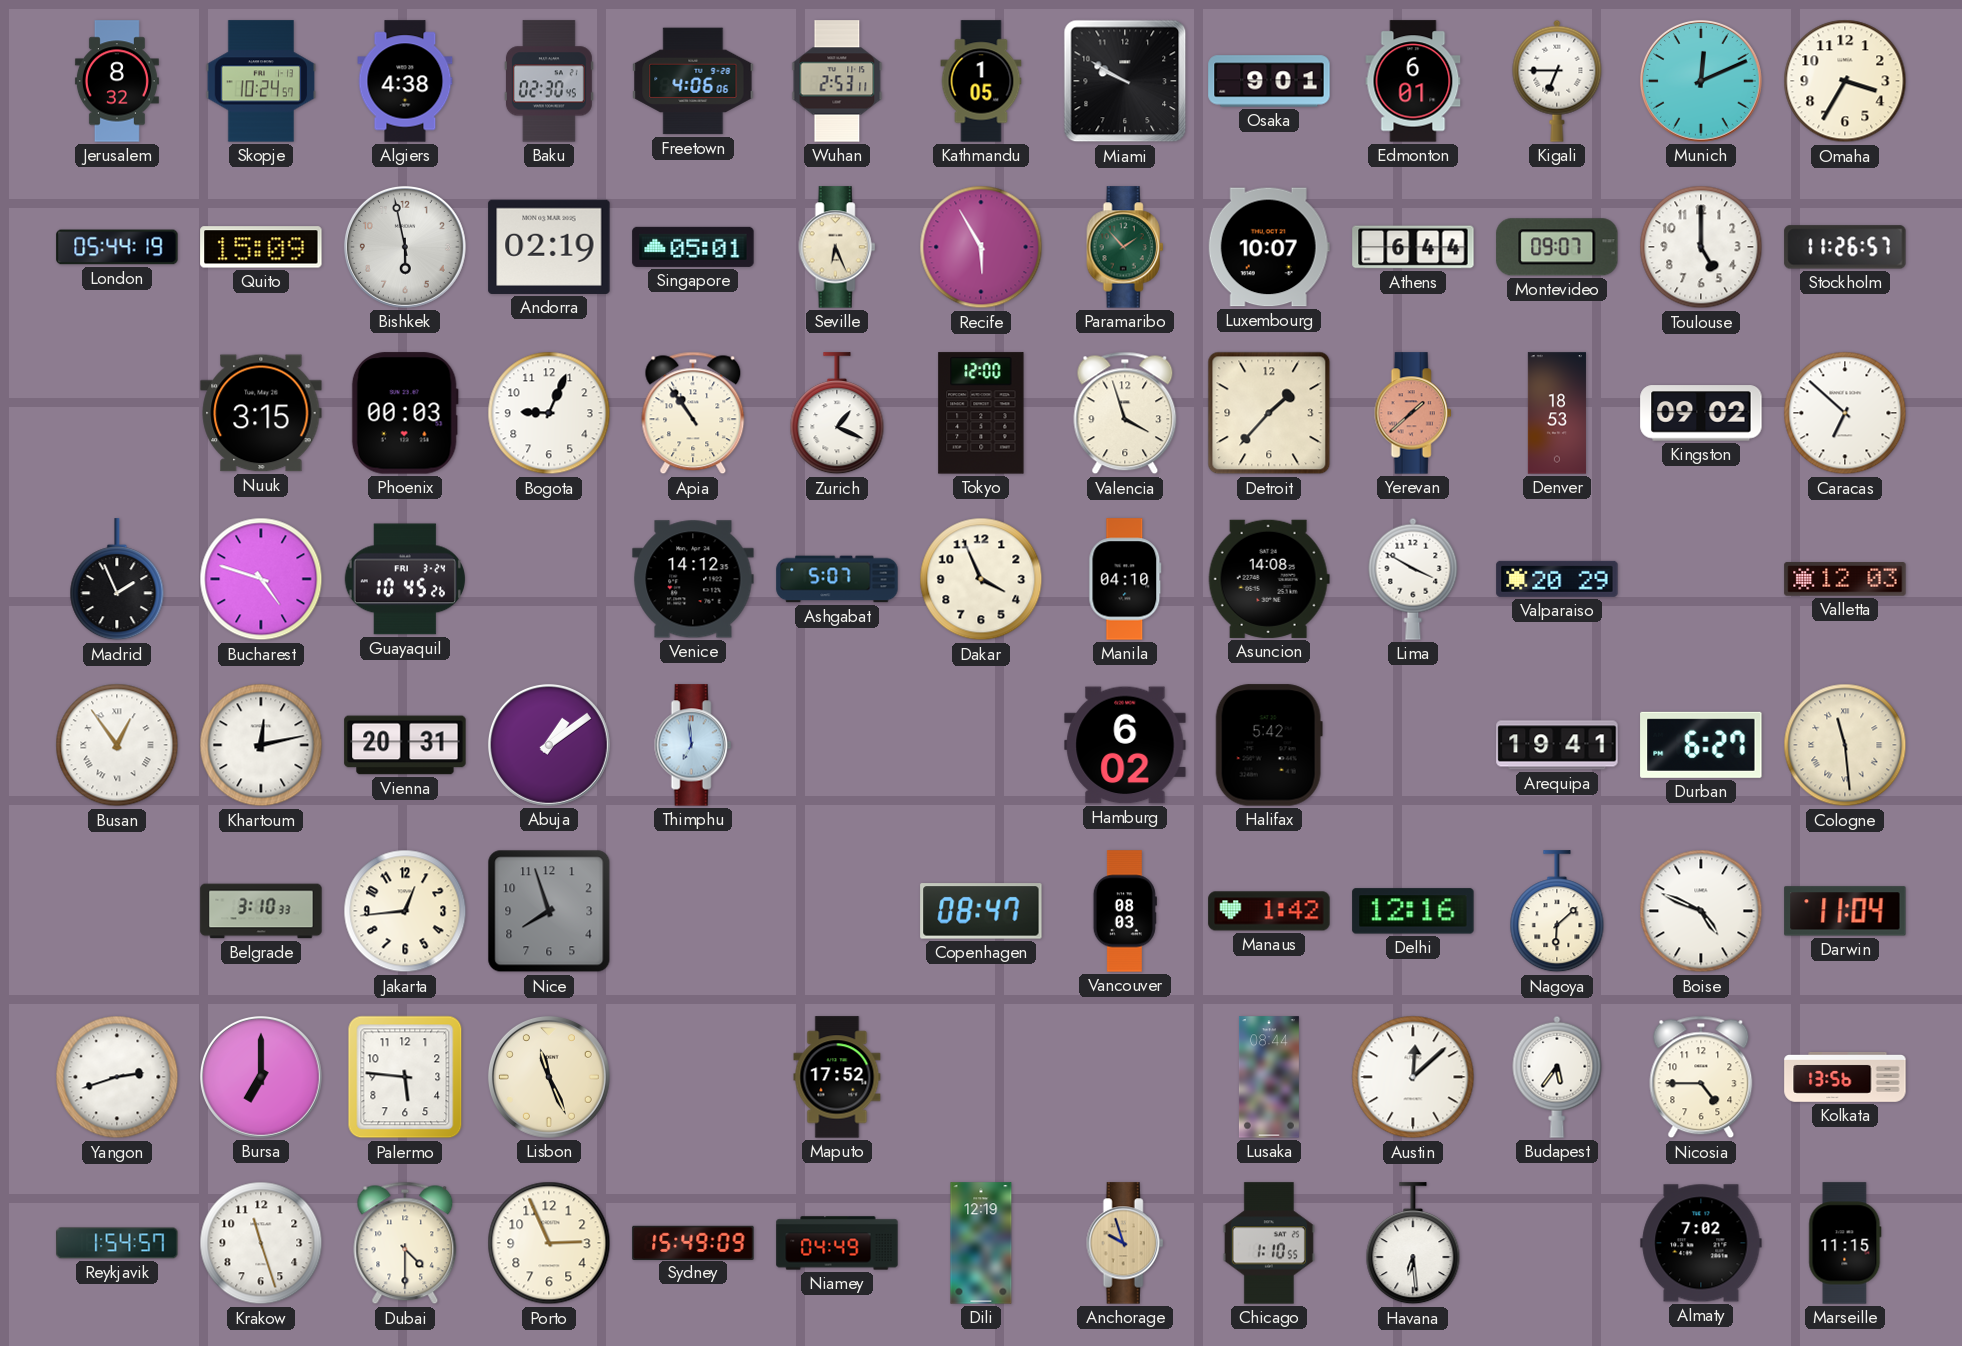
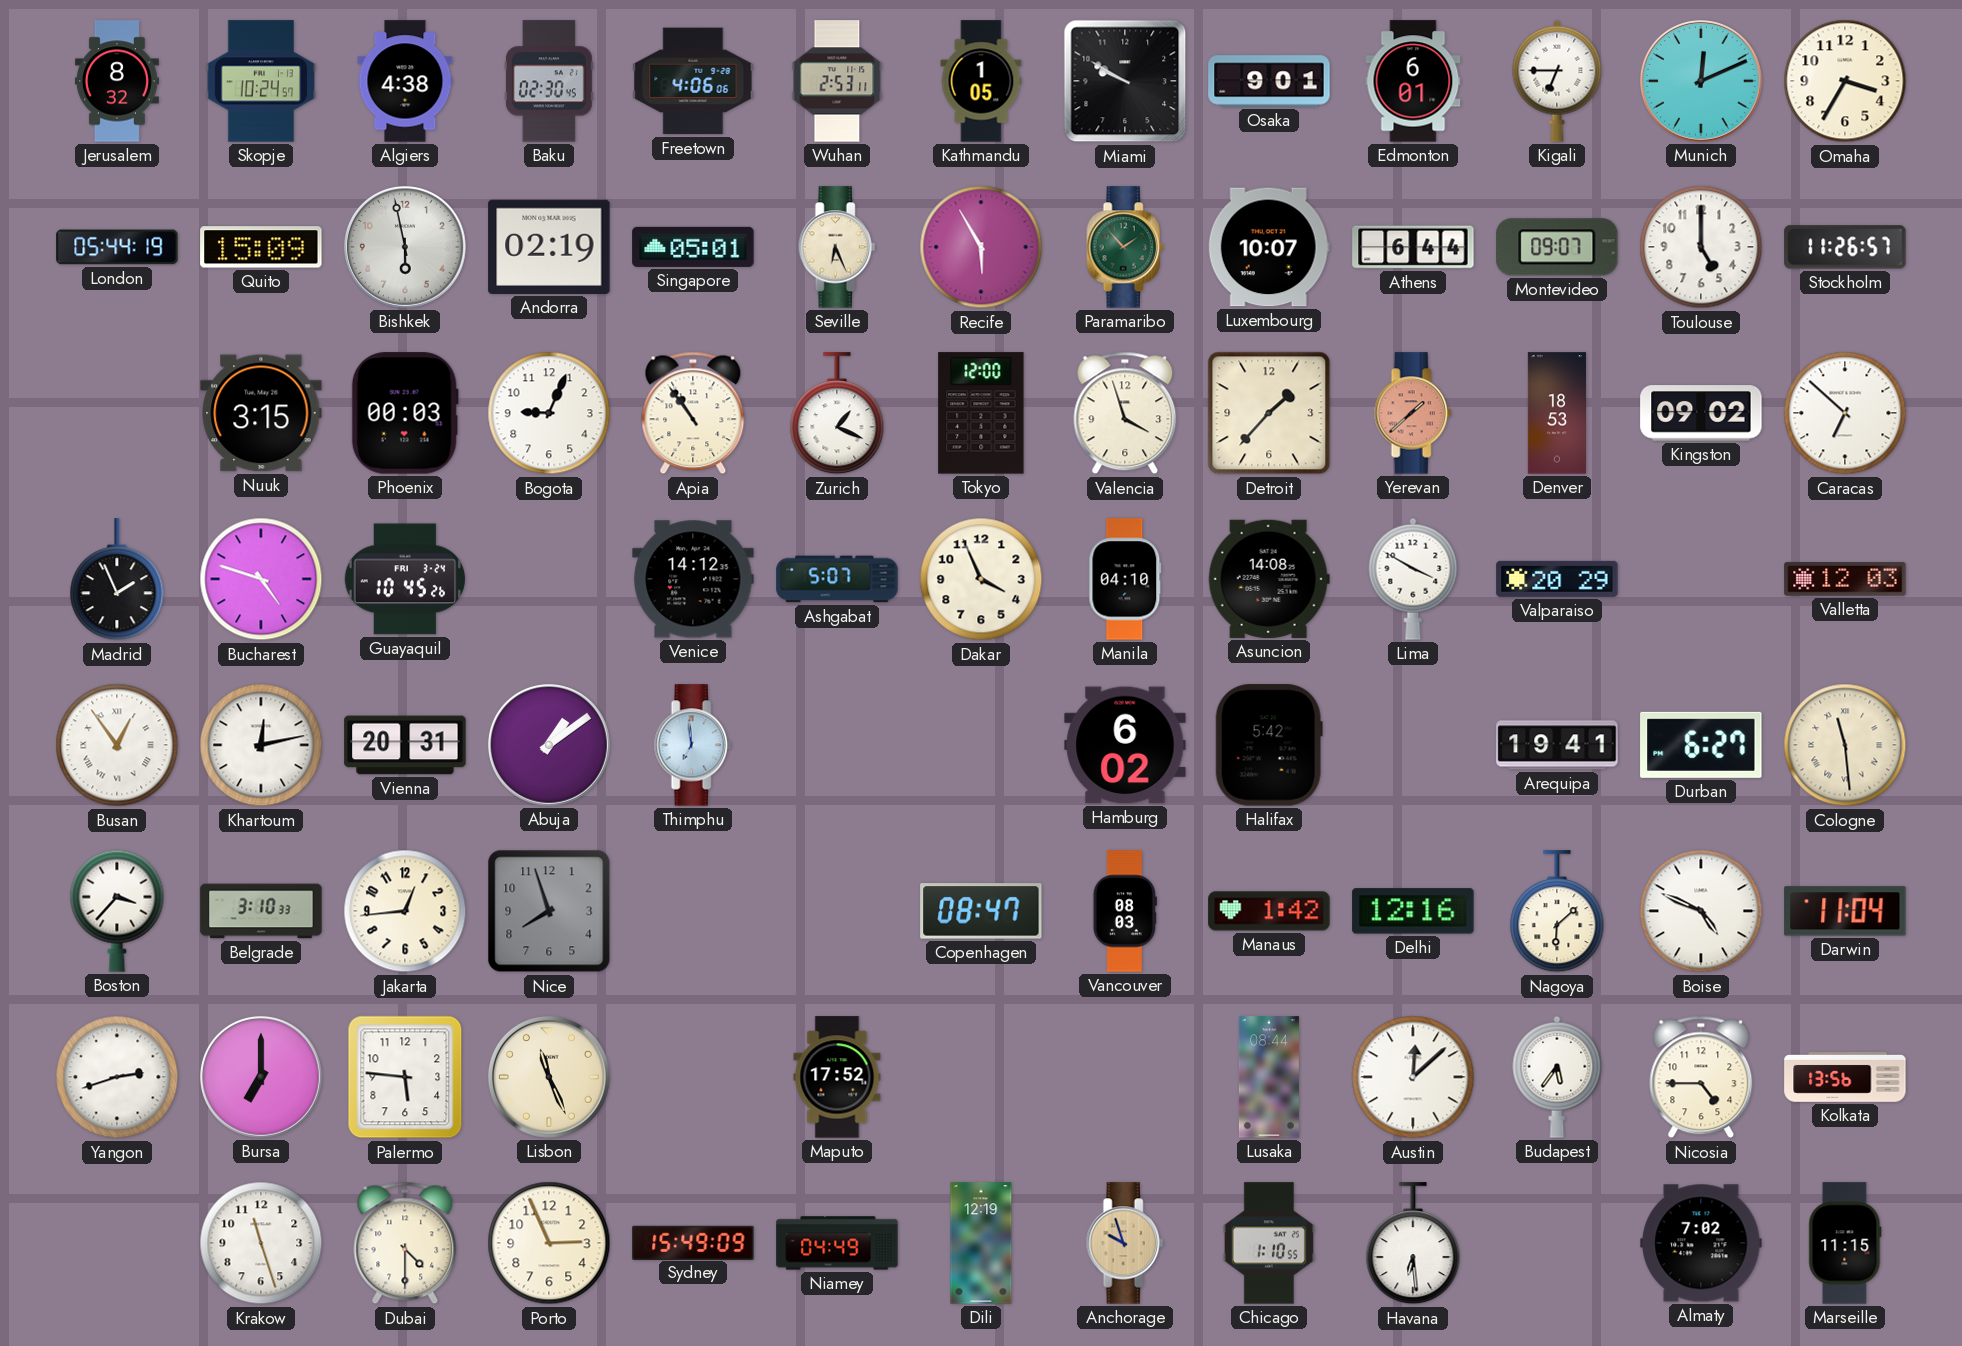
Boston: none -> 3:37 (117, 911)
Reykjavik: 1:54 -> none (117, 1243)
